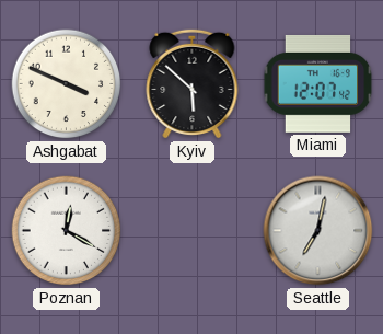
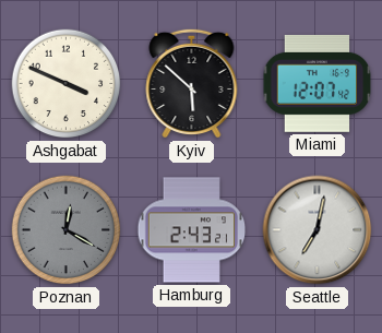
Poznan dial: white -> grey (67, 230)
Hamburg: none -> 2:43 (192, 230)
